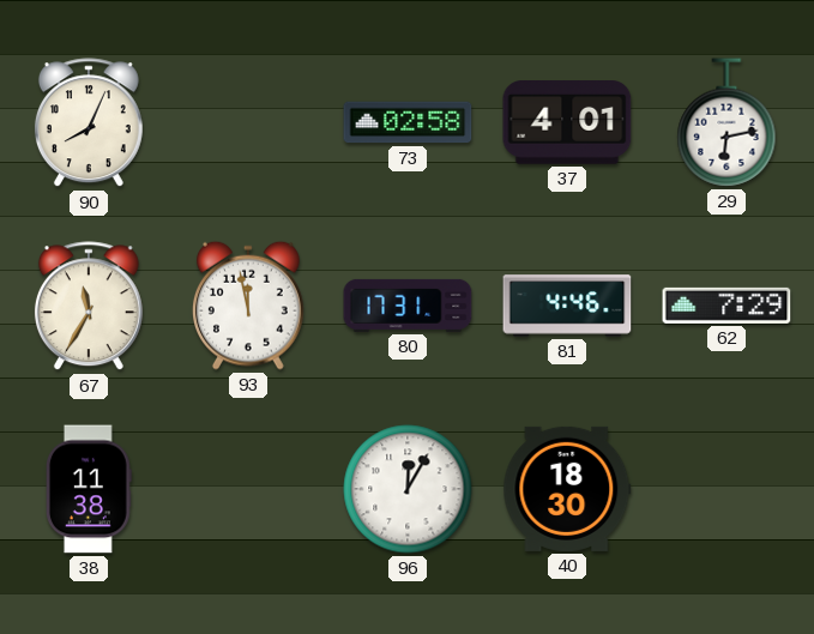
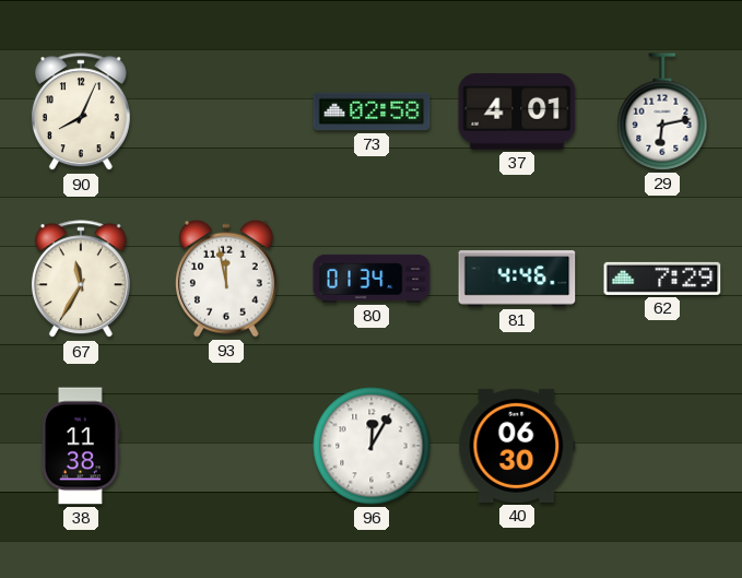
80: 17:31 -> 01:34 (372, 279)
40: 18:30 -> 06:30 (517, 446)
